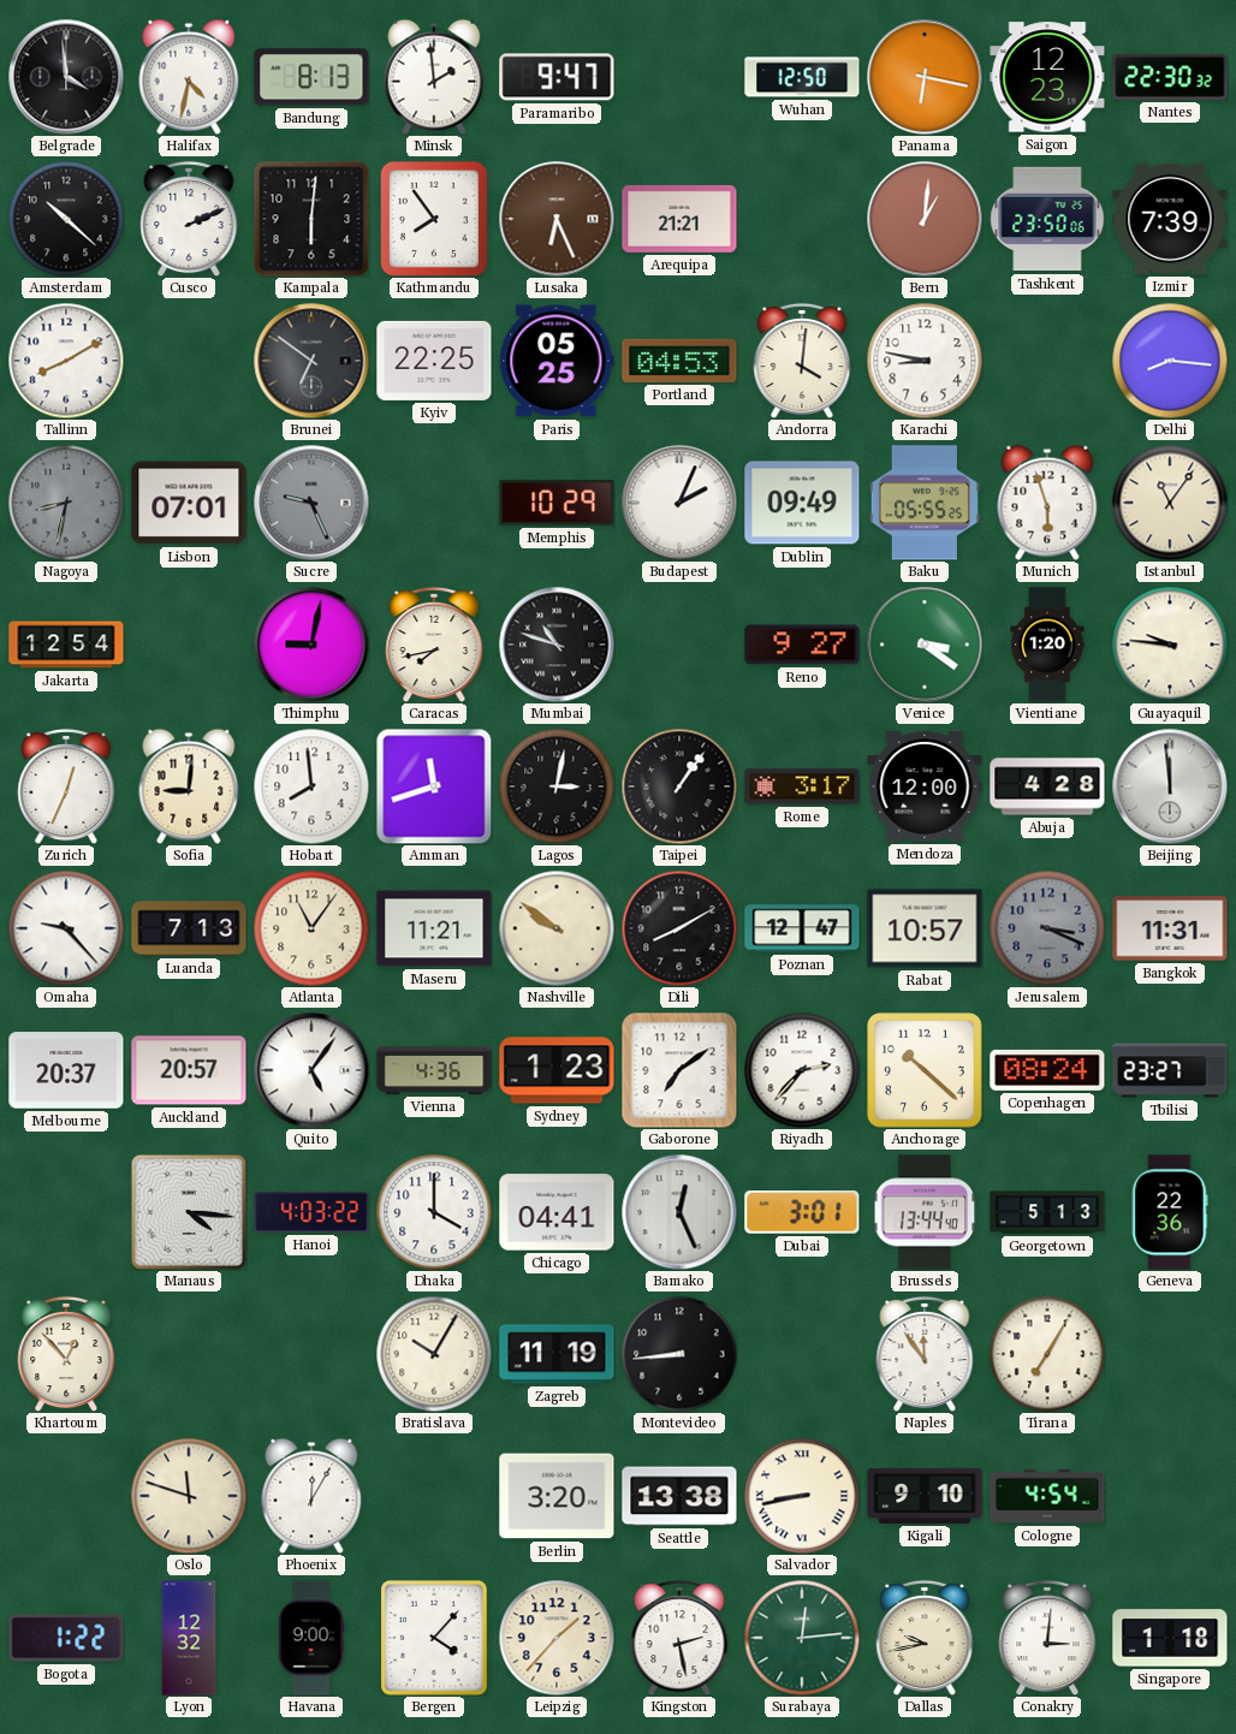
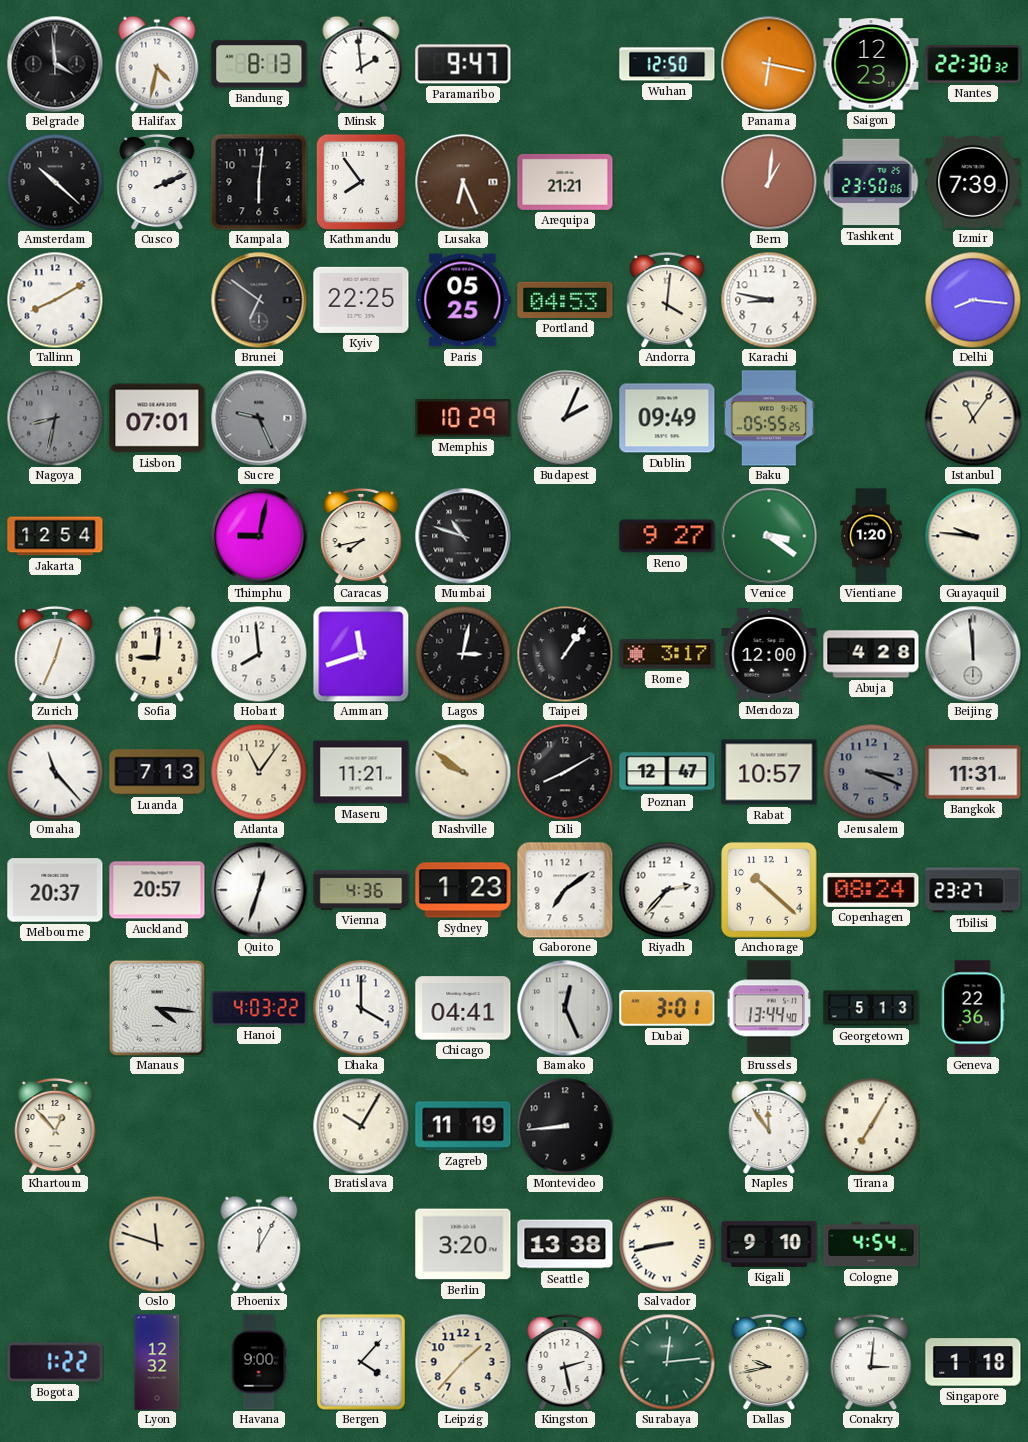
Munich: 5:57 -> none (1047, 503)
Omaha: 9:23 -> 11:23 (55, 772)
Quito: 5:06 -> 12:33 (259, 890)
